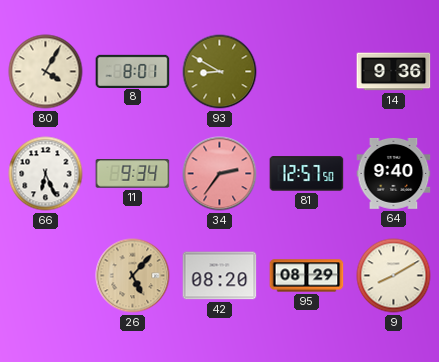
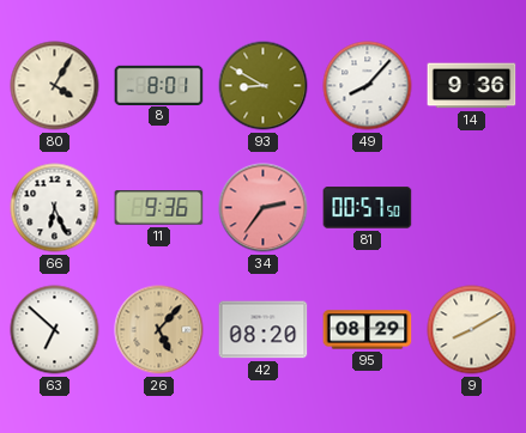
49: none -> 8:07 (368, 86)
11: 9:34 -> 9:36 (159, 208)
81: 12:57 -> 00:57 (368, 208)
64: 9:40 -> none (394, 173)
63: none -> 6:52 (55, 330)
